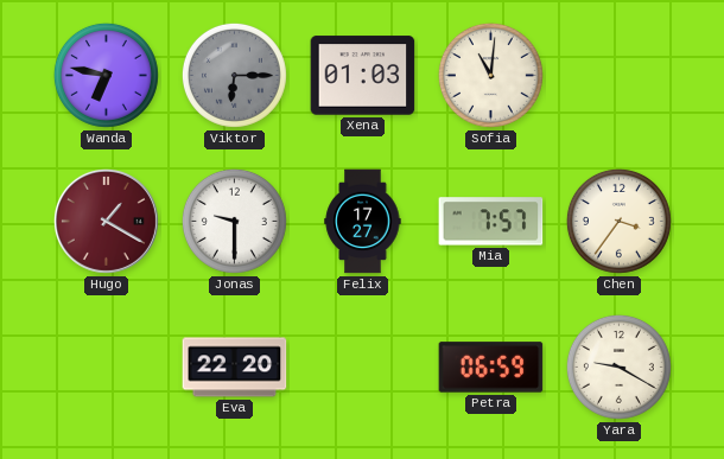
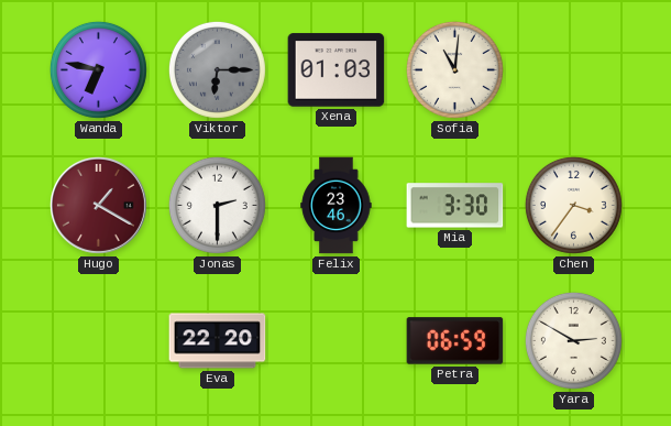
Jonas: 9:30 -> 2:30 (217, 205)
Felix: 17:27 -> 23:46 (337, 206)
Mia: 7:57 -> 3:30 (455, 206)
Yara: 9:20 -> 2:50 (573, 340)
